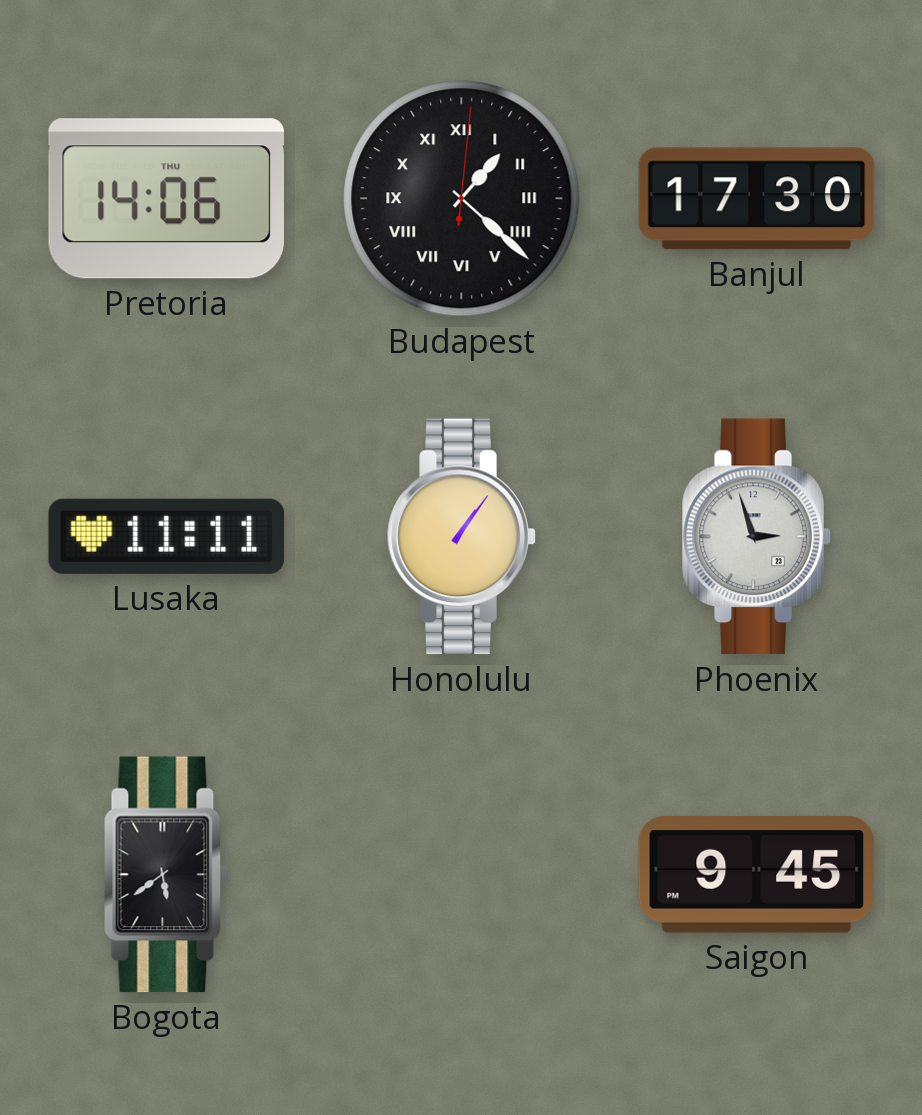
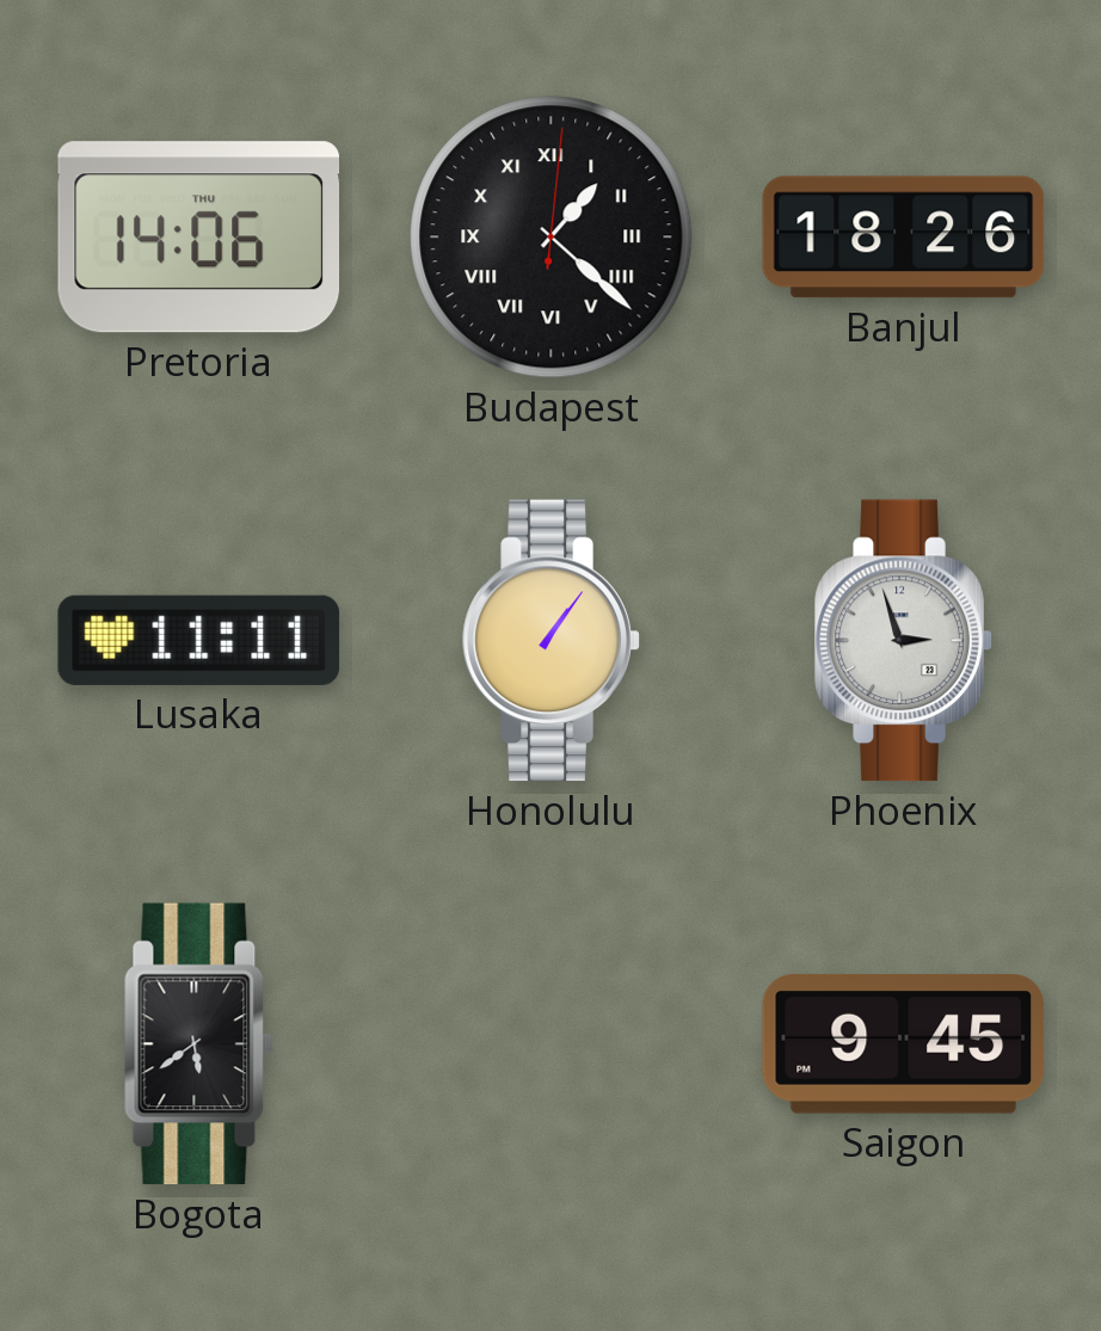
Banjul: 17:30 -> 18:26 (904, 238)
